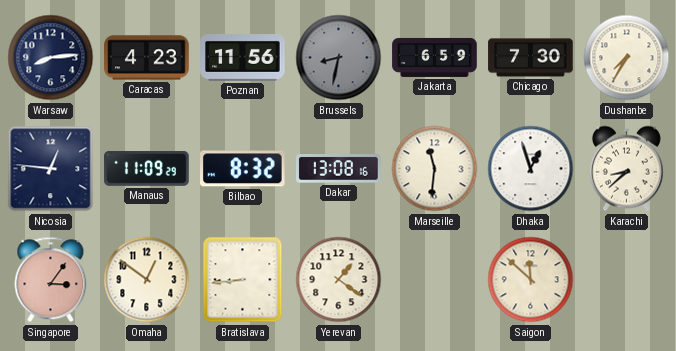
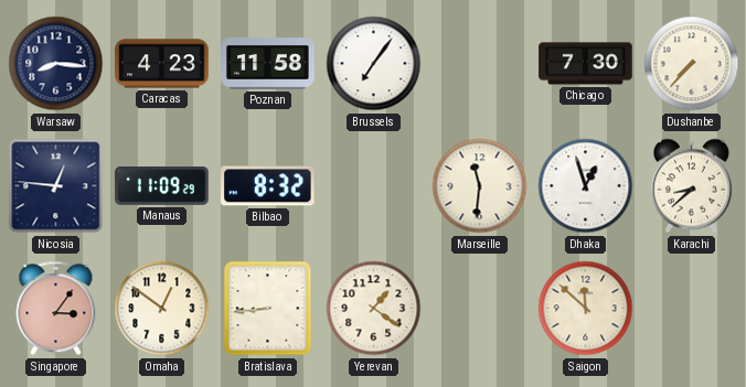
Warsaw: 8:14 -> 8:16 (56, 64)
Poznan: 11:56 -> 11:58 (268, 64)
Brussels: 8:32 -> 7:06 (374, 64)
Brussels dial: grey -> white (374, 64)
Jakarta: 6:59 -> none (435, 57)
Dushanbe: 7:35 -> 7:37 (692, 64)
Dakar: 13:08 -> none (339, 169)
